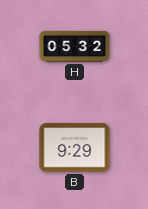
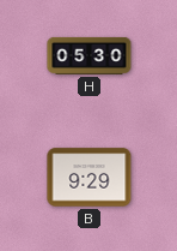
H: 05:32 -> 05:30 (90, 55)
